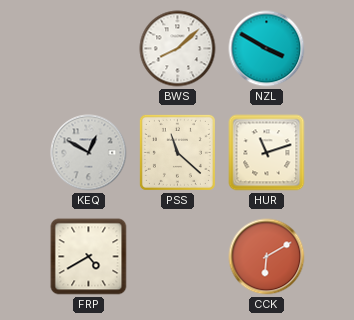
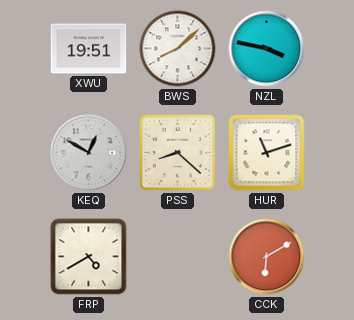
XWU: none -> 19:51 (89, 49)
NZL: 3:50 -> 3:47 (267, 49)
PSS: 11:22 -> 8:22 (177, 152)
